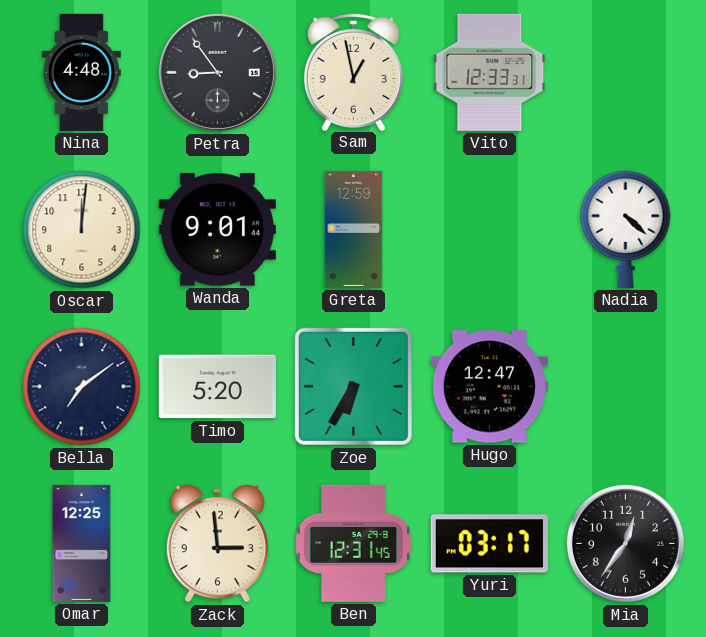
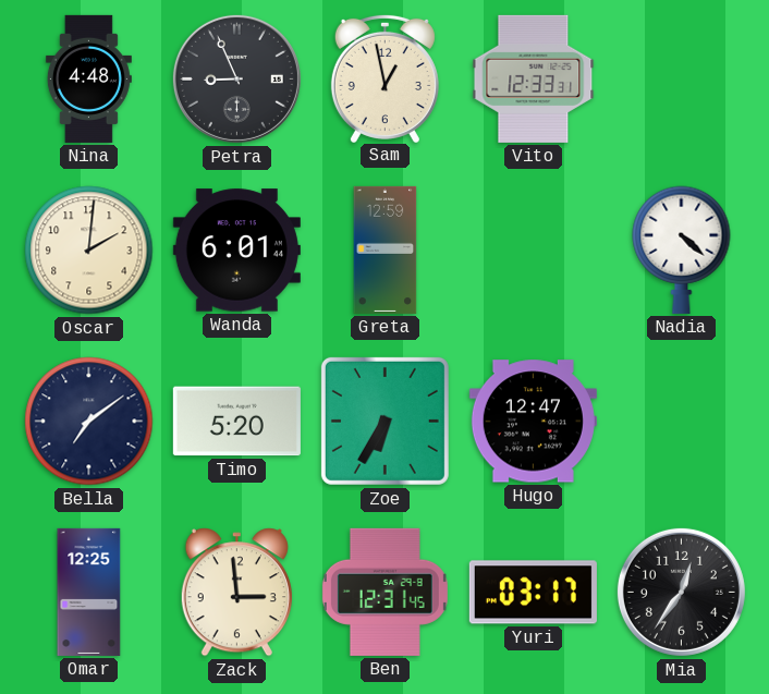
Petra: 8:54 -> 8:56 (236, 78)
Oscar: 12:01 -> 2:01 (89, 251)
Wanda: 9:01 -> 6:01 (236, 251)
